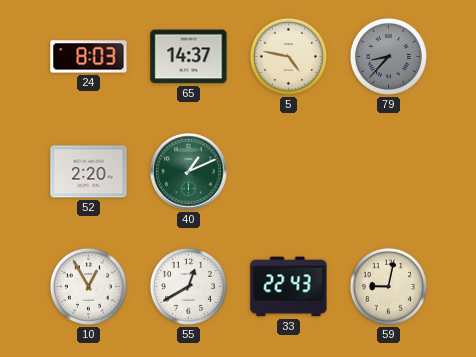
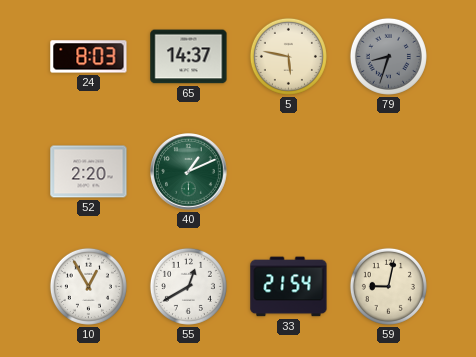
5: 4:47 -> 5:47 (288, 56)
79: 8:37 -> 8:33 (388, 56)
33: 22:43 -> 21:54 (289, 287)
